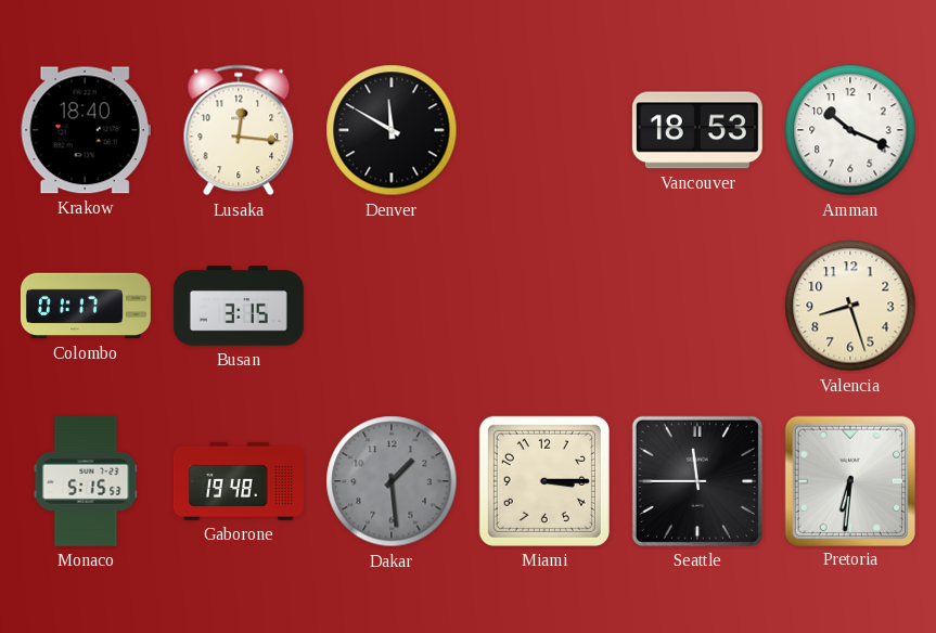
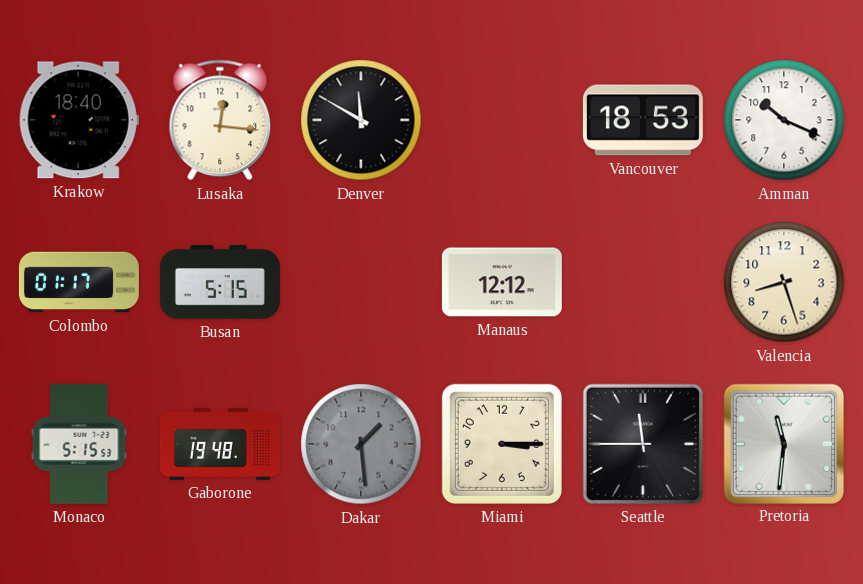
Busan: 3:15 -> 5:15 (220, 282)
Manaus: none -> 12:12 (502, 282)
Pretoria: 6:31 -> 11:31 (783, 443)
